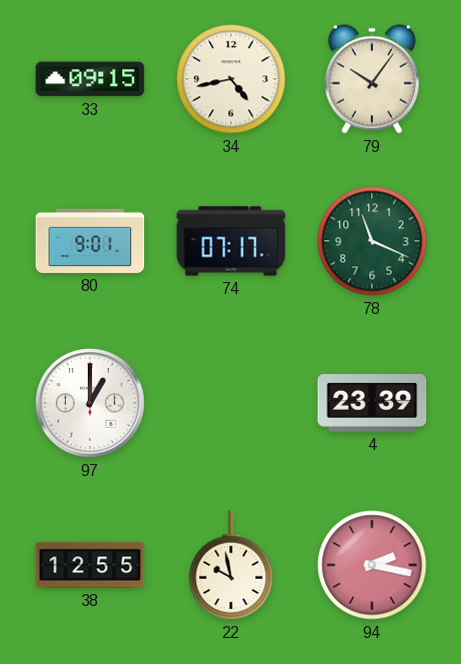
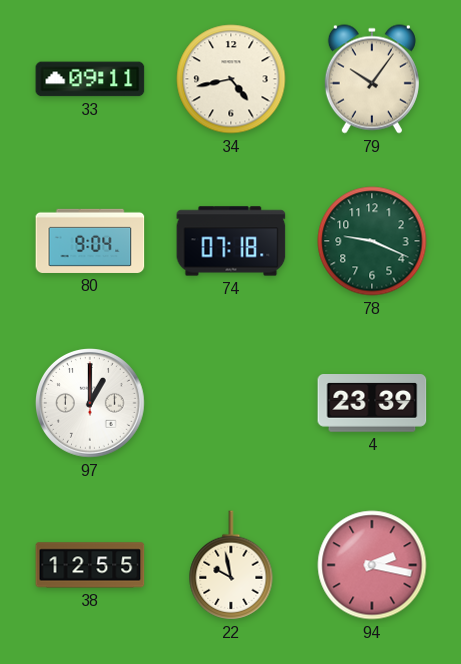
33: 09:15 -> 09:11 (90, 79)
80: 9:01 -> 9:04 (90, 241)
74: 07:17 -> 07:18 (231, 241)
78: 11:19 -> 9:19 (372, 241)
